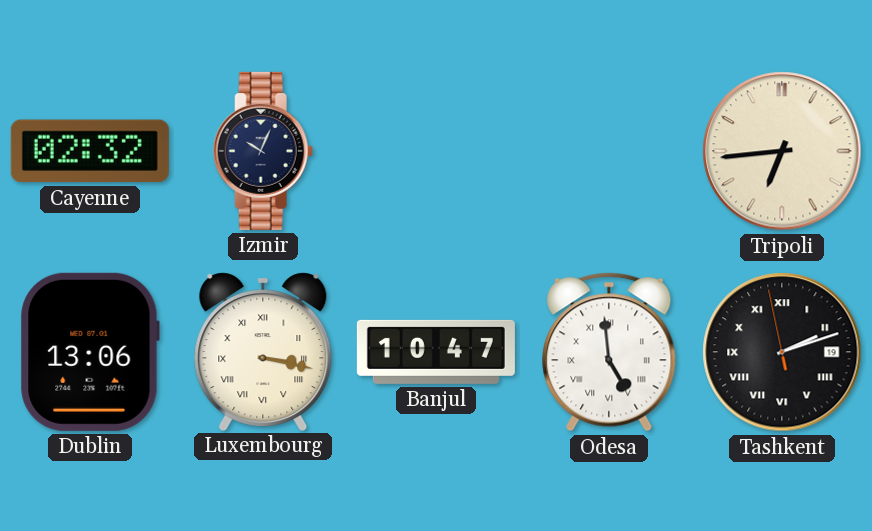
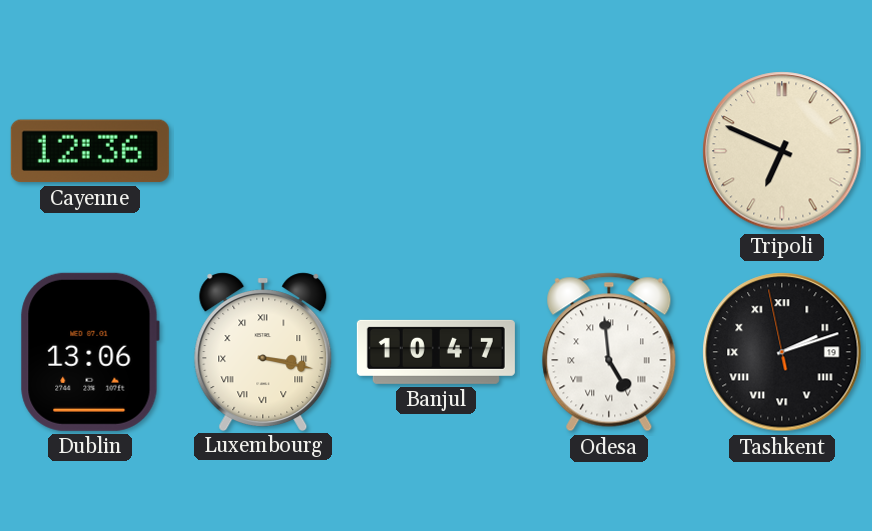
Cayenne: 02:32 -> 12:36 (90, 151)
Izmir: 10:04 -> none (263, 151)
Tripoli: 6:44 -> 6:49 (782, 151)
